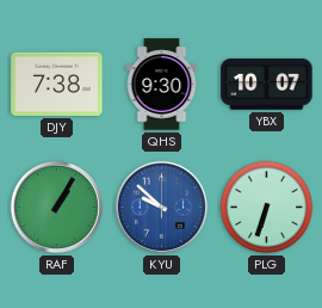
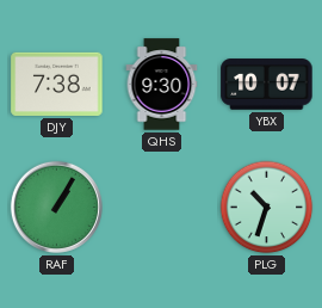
KYU: 9:52 -> none (161, 207)
PLG: 6:33 -> 10:33 (267, 208)
